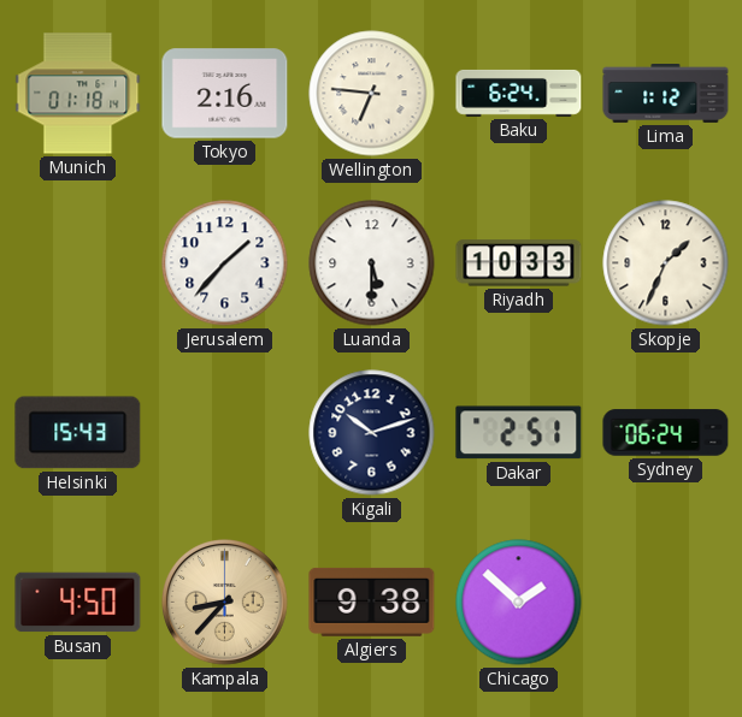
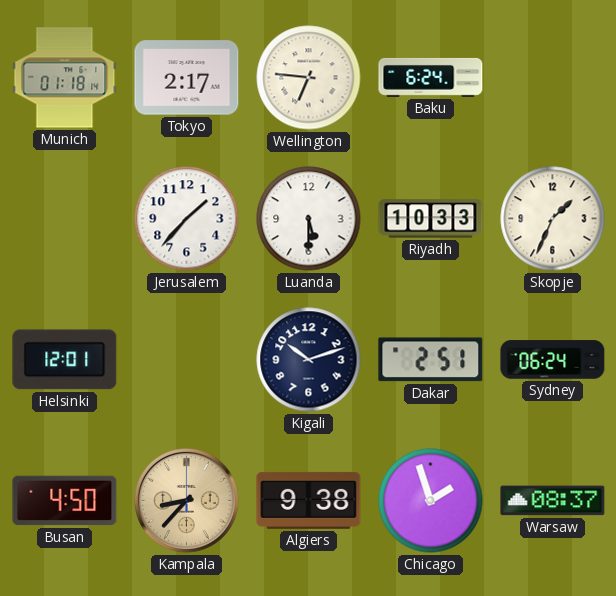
Tokyo: 2:16 -> 2:17 (187, 78)
Lima: 1:12 -> none (666, 94)
Helsinki: 15:43 -> 12:01 (65, 360)
Chicago: 1:52 -> 1:57 (431, 501)
Warsaw: none -> 08:37 (553, 501)
